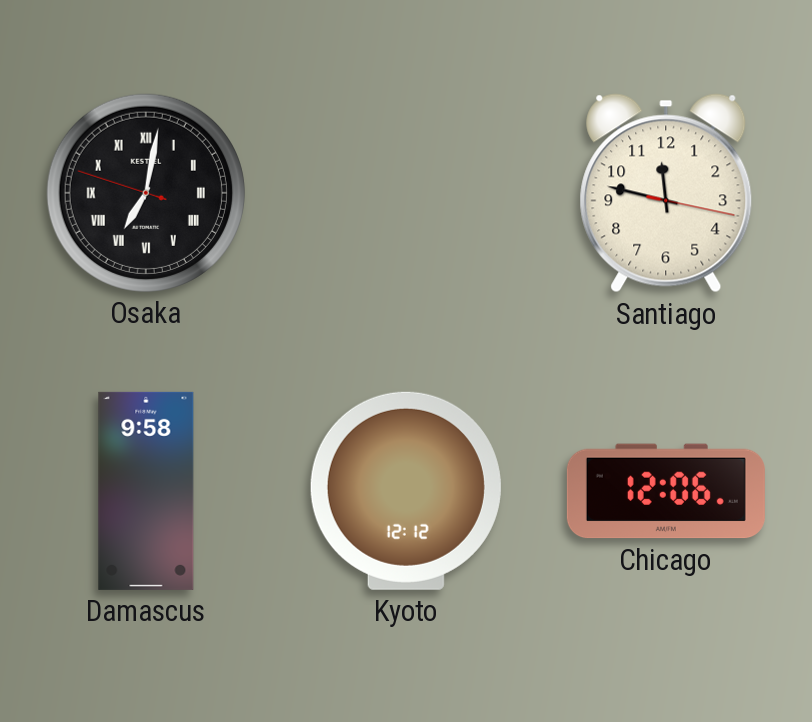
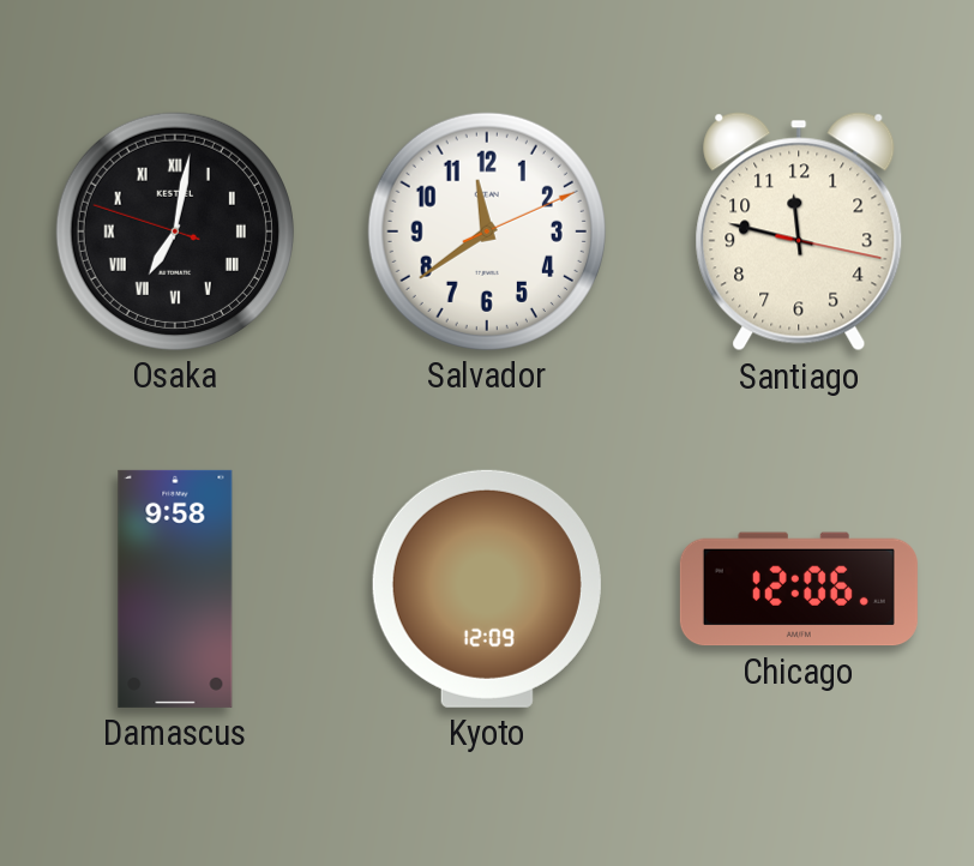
Salvador: none -> 11:39 (487, 231)
Kyoto: 12:12 -> 12:09 (487, 589)
